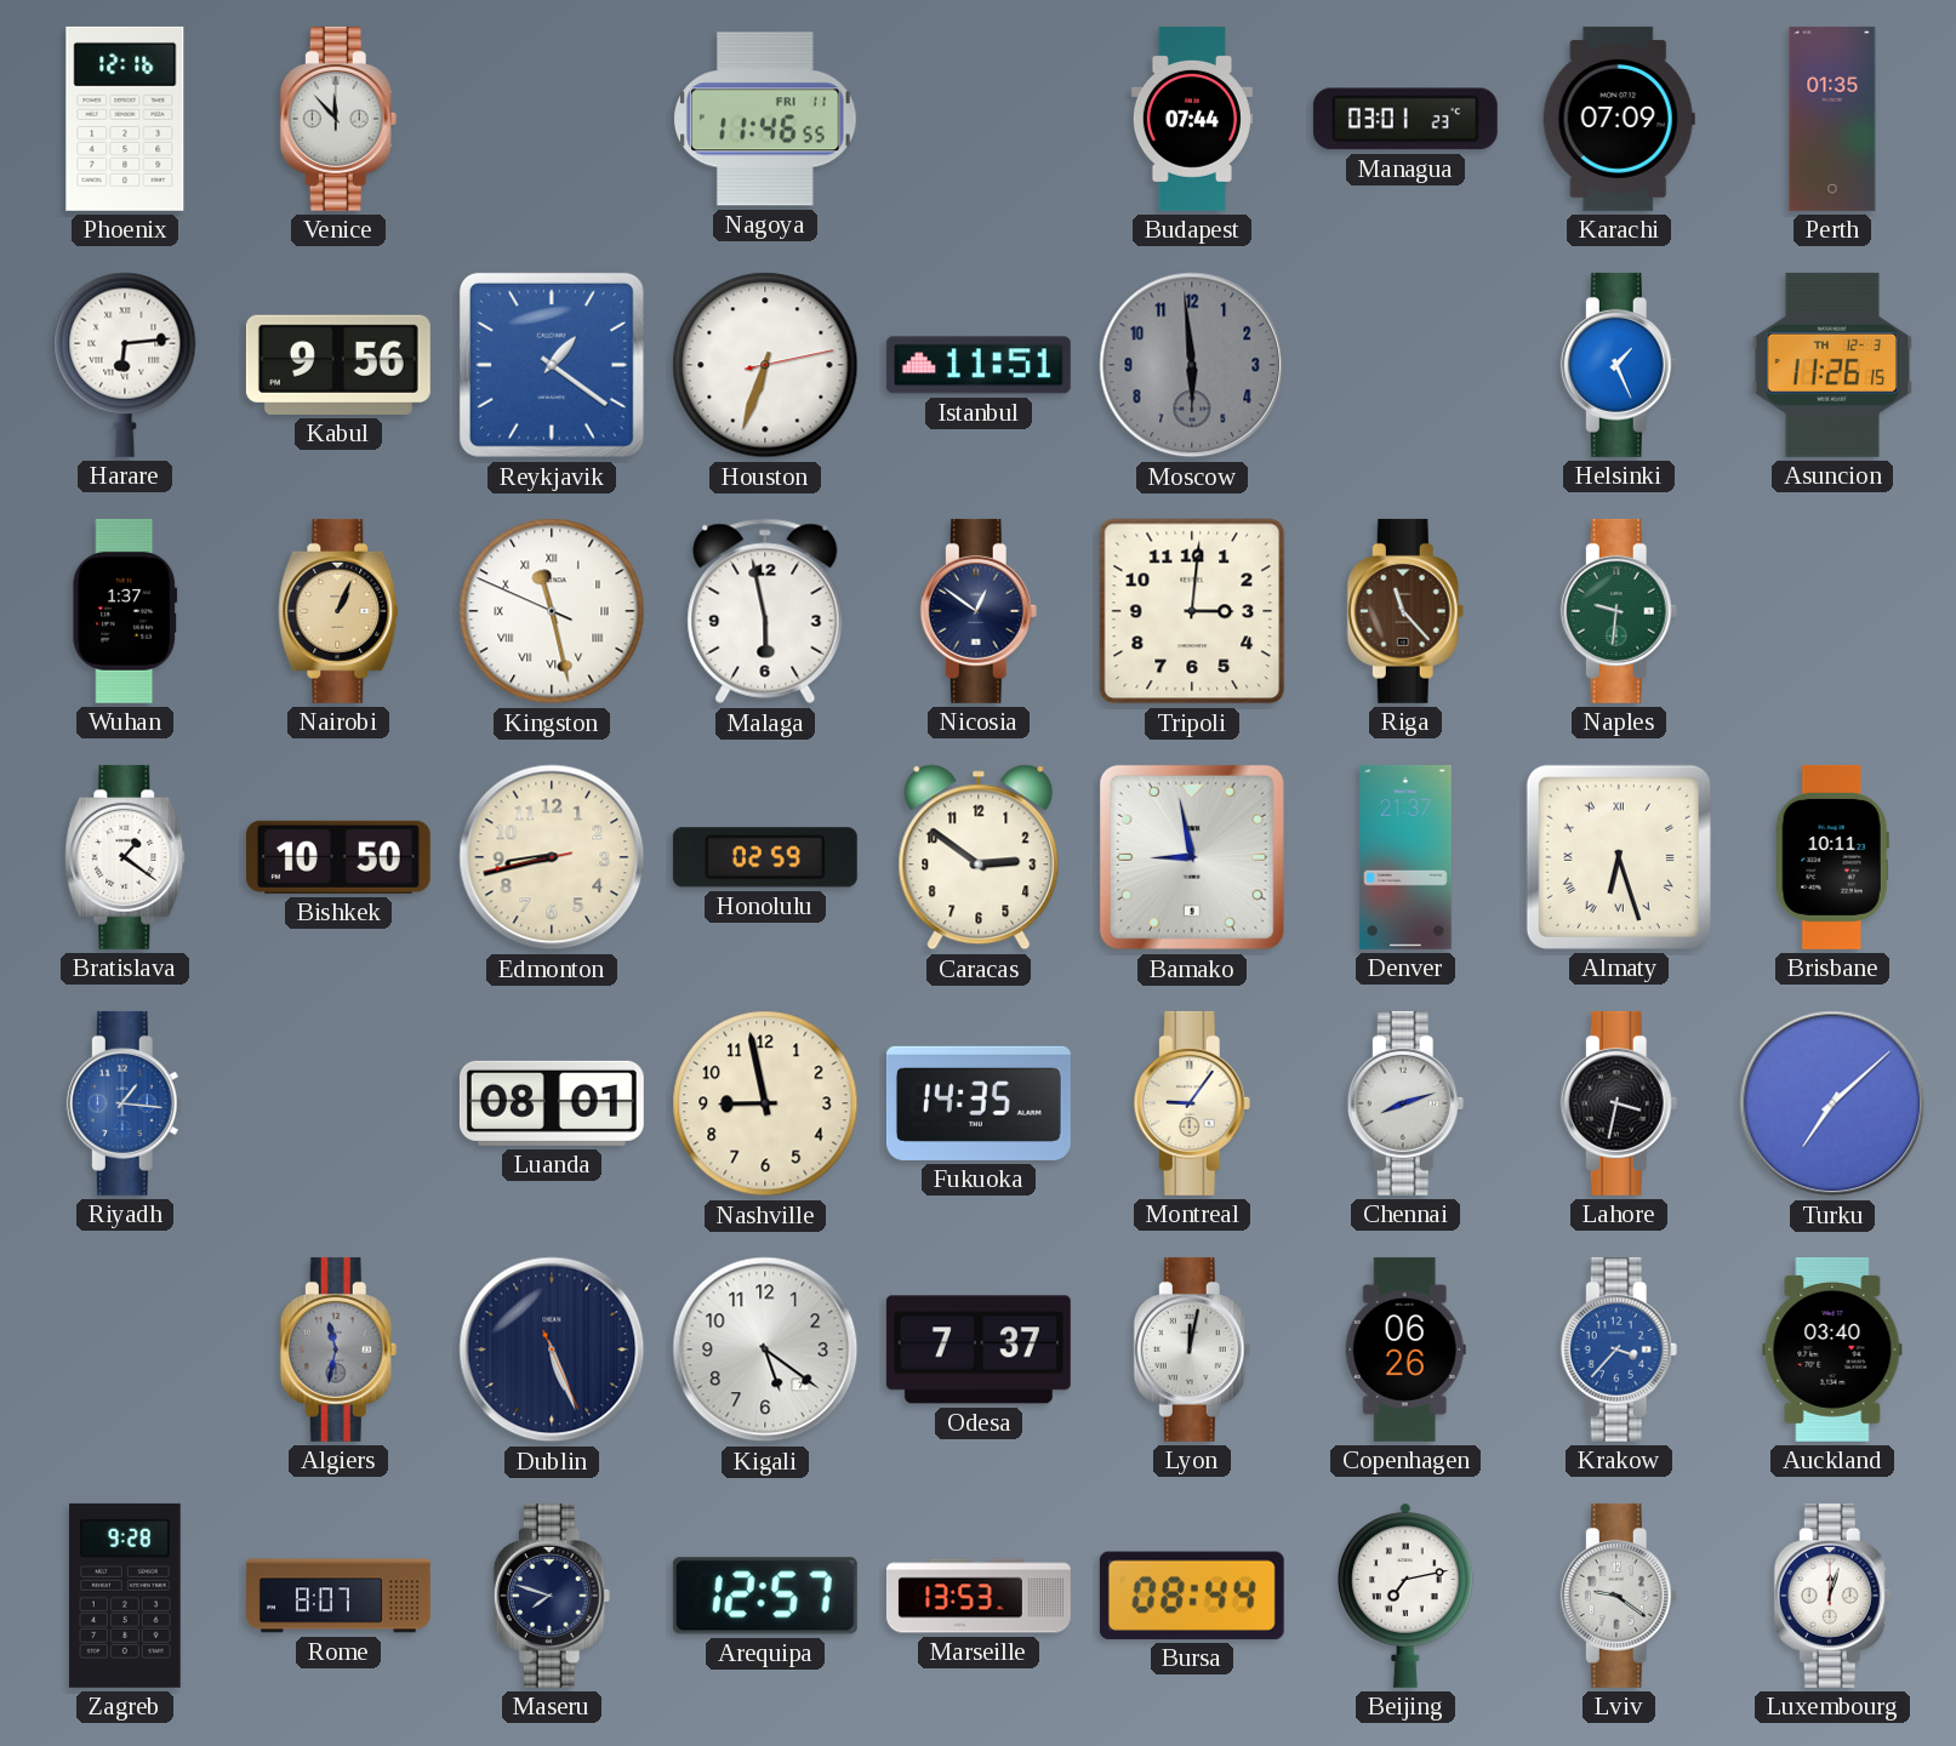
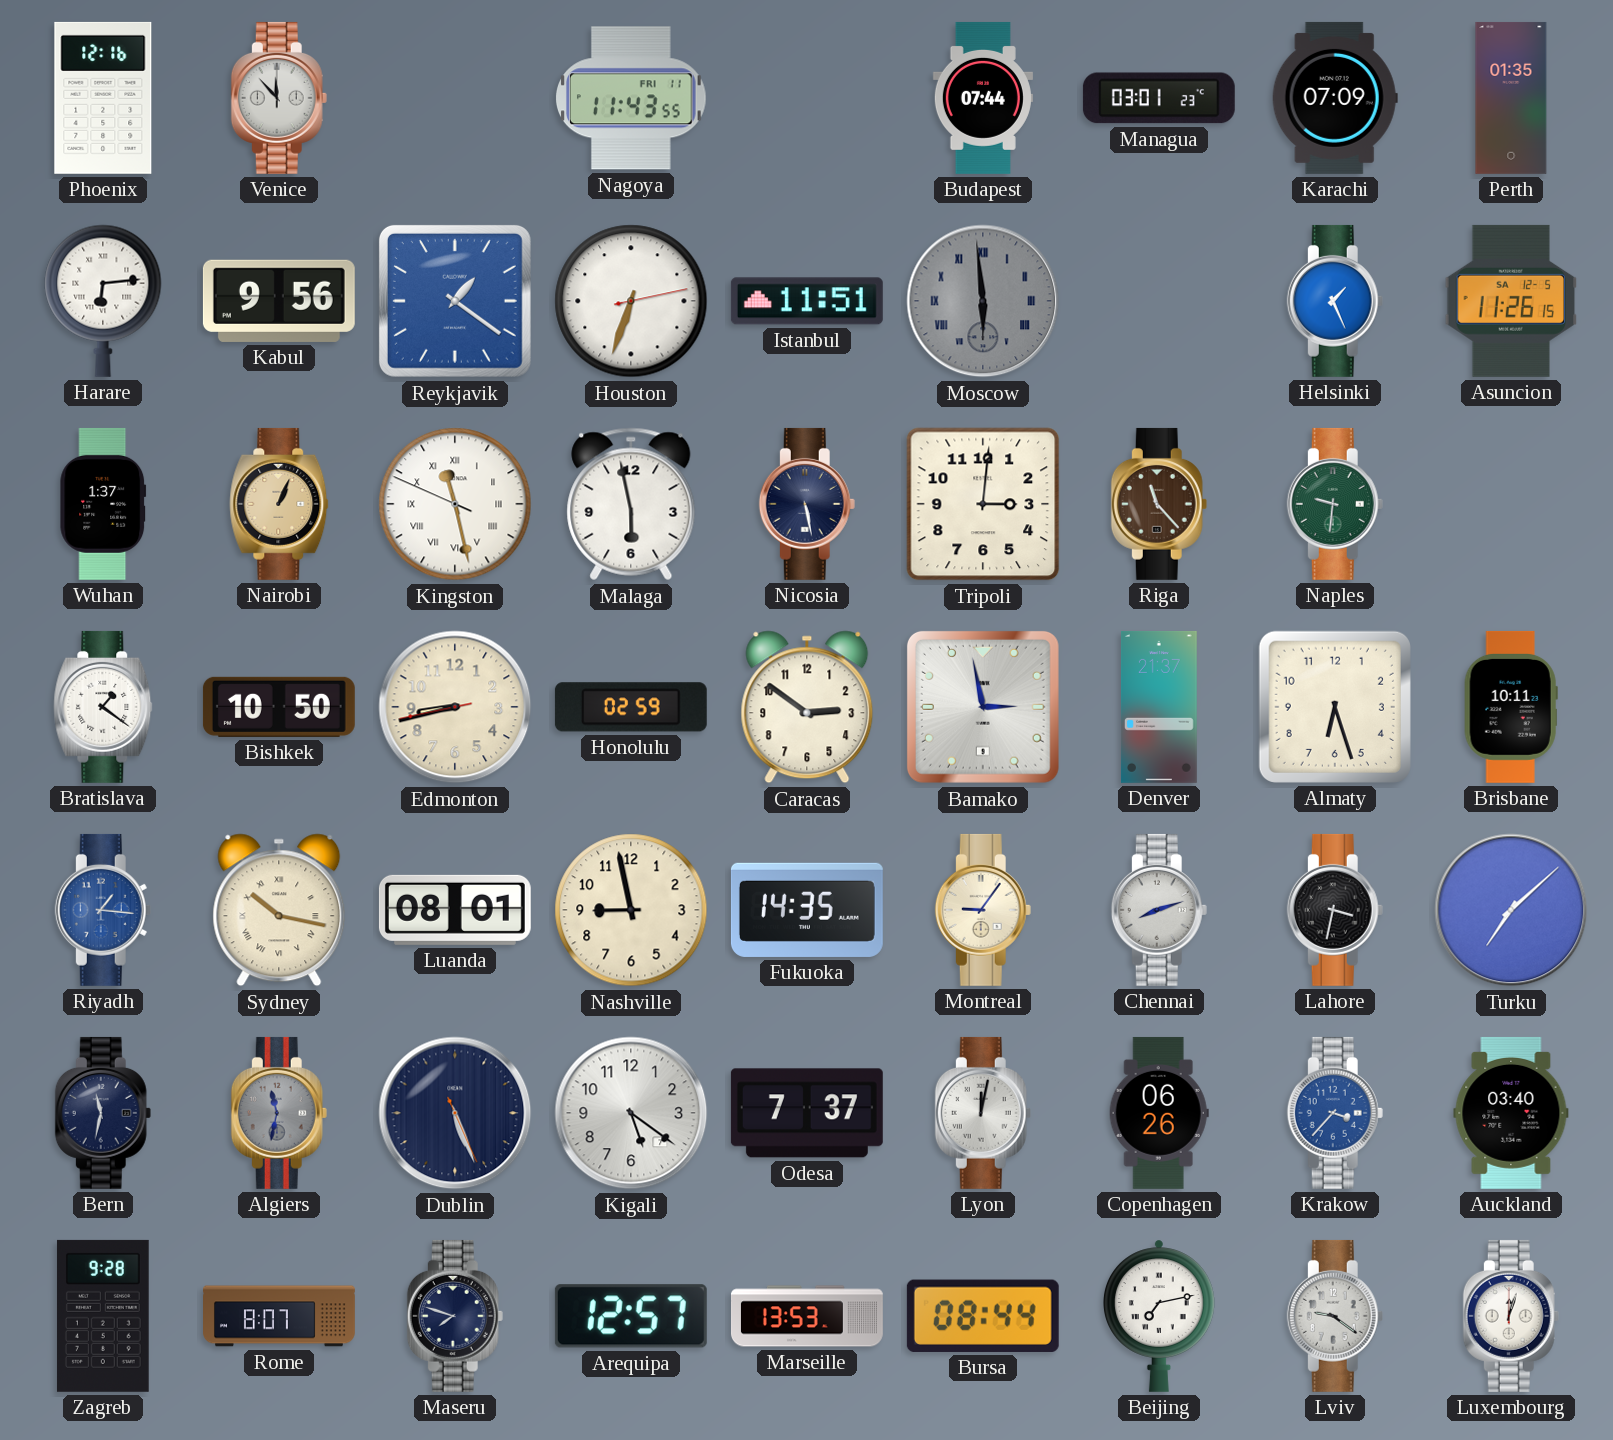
Nagoya: 11:46 -> 11:43 (632, 98)
Moscow numerals: Arabic -> Roman (983, 301)
Asuncion date: TH 12-3 -> SA 12-5 (1511, 301)
Nicosia: 12:51 -> 5:28 (807, 504)
Bamako: 8:58 -> 2:58 (983, 707)
Almaty numerals: Roman -> Arabic (1335, 707)
Sydney: none -> 10:17 (279, 910)
Bern: none -> 11:32 (103, 1113)
